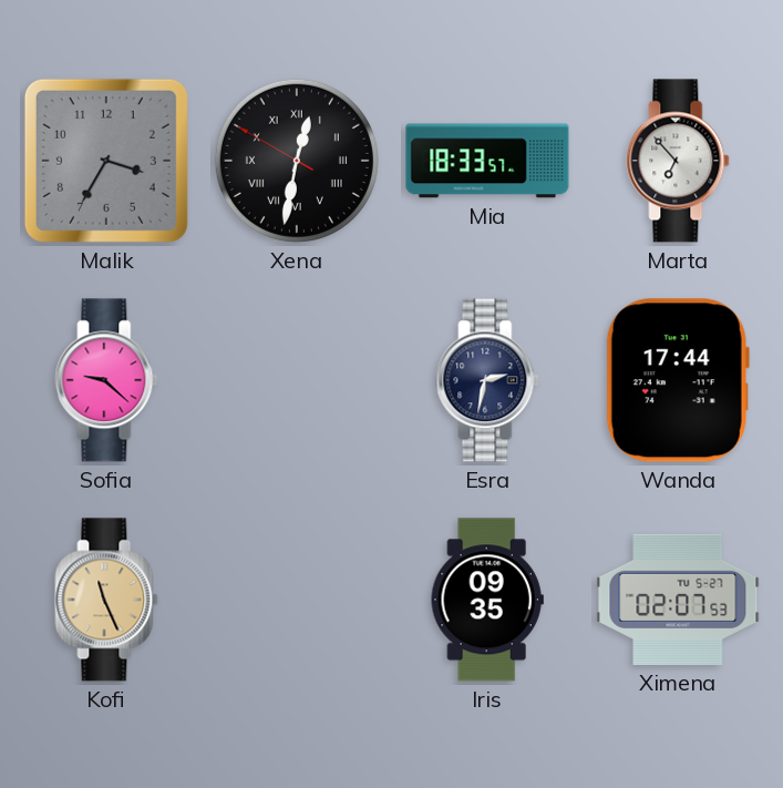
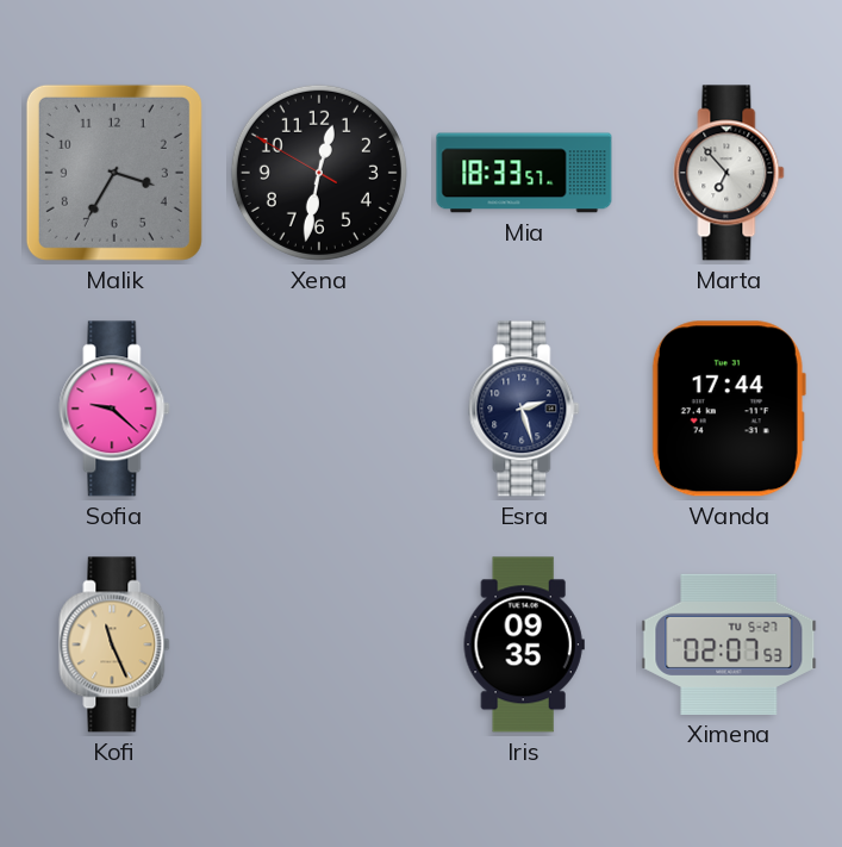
Xena numerals: Roman -> Arabic (319, 173)
Esra: 2:32 -> 2:27 (524, 409)
